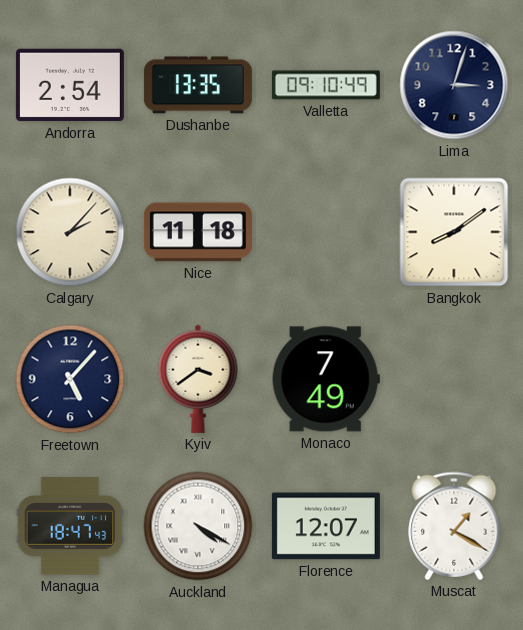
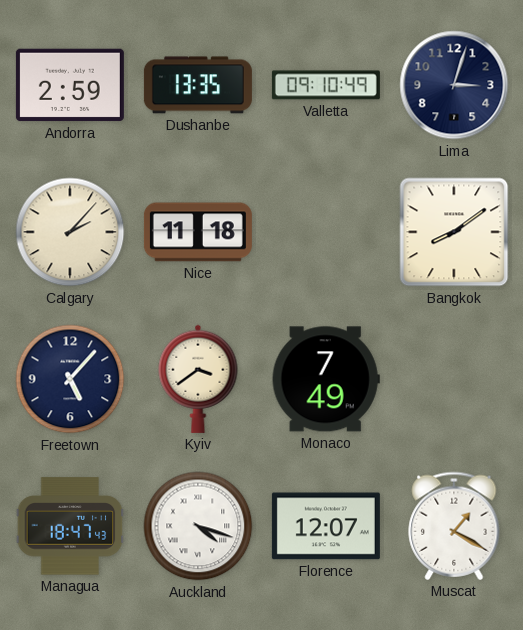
Andorra: 2:54 -> 2:59 (70, 85)
Auckland: 4:20 -> 4:18 (198, 526)
